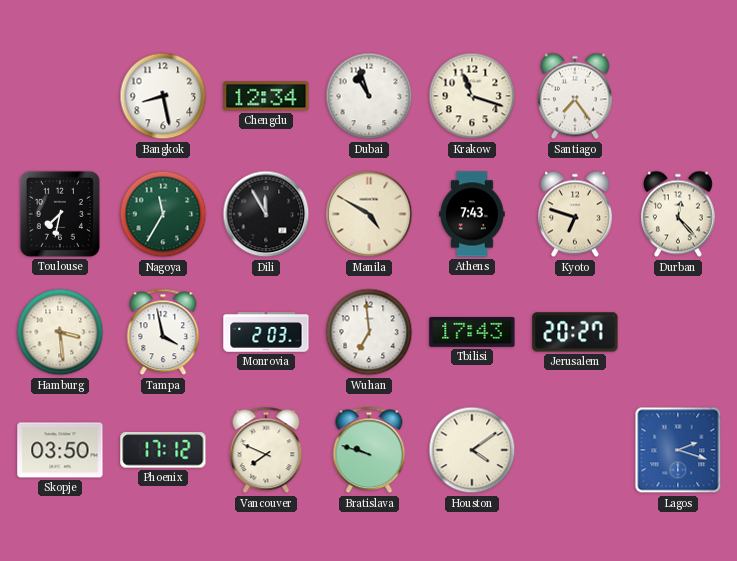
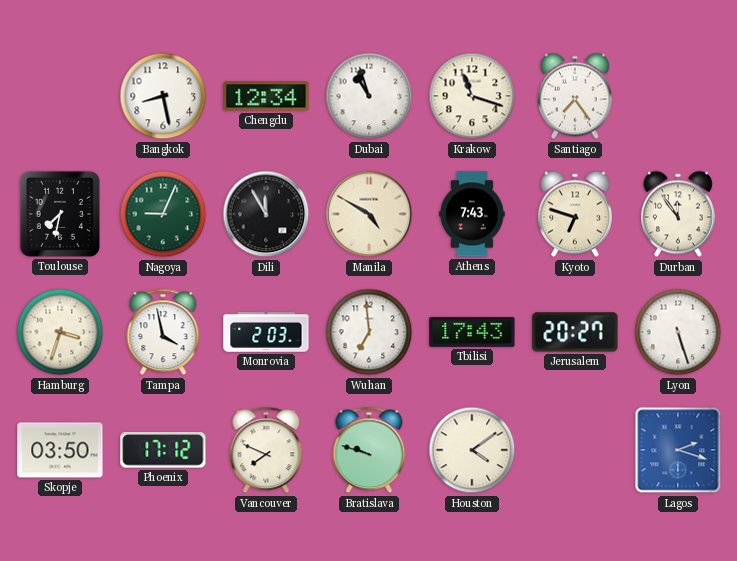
Nagoya: 11:35 -> 9:04 (163, 214)
Durban: 12:23 -> 11:54 (678, 214)
Hamburg: 3:29 -> 3:33 (60, 332)
Lyon: none -> 5:27 (678, 332)
